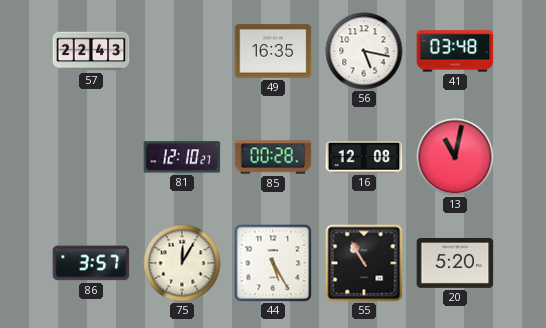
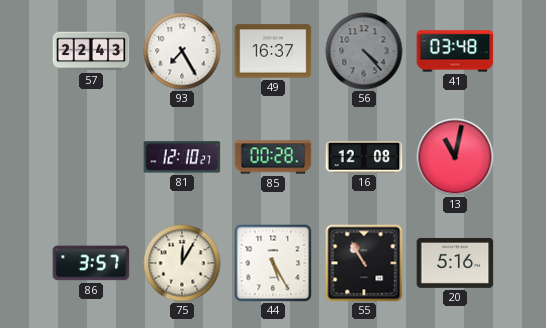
93: none -> 7:25 (182, 51)
49: 16:35 -> 16:37 (273, 51)
56: 5:17 -> 4:23 (364, 51)
56 dial: white -> grey (364, 51)
20: 5:20 -> 5:16 (455, 263)
